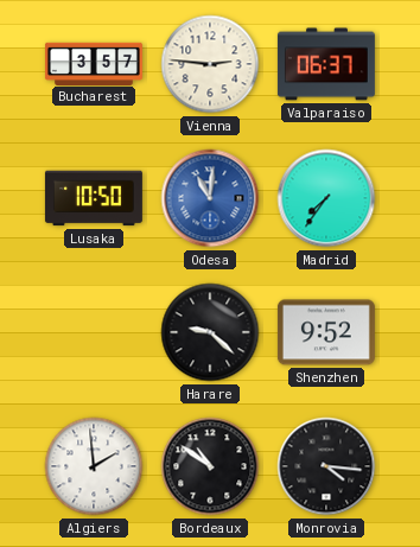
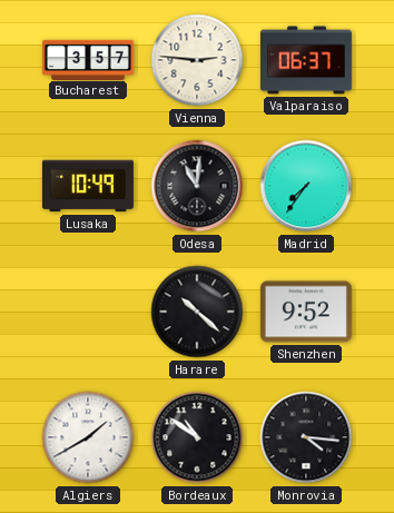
Lusaka: 10:50 -> 10:49 (88, 186)
Odesa dial: blue -> black (197, 186)
Harare: 9:22 -> 10:22 (197, 312)
Algiers: 1:59 -> 1:40 (88, 437)
